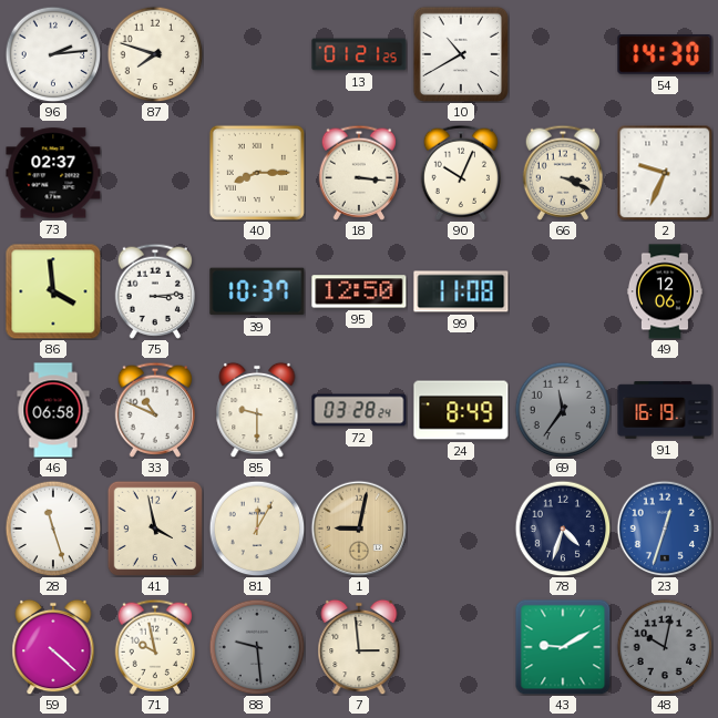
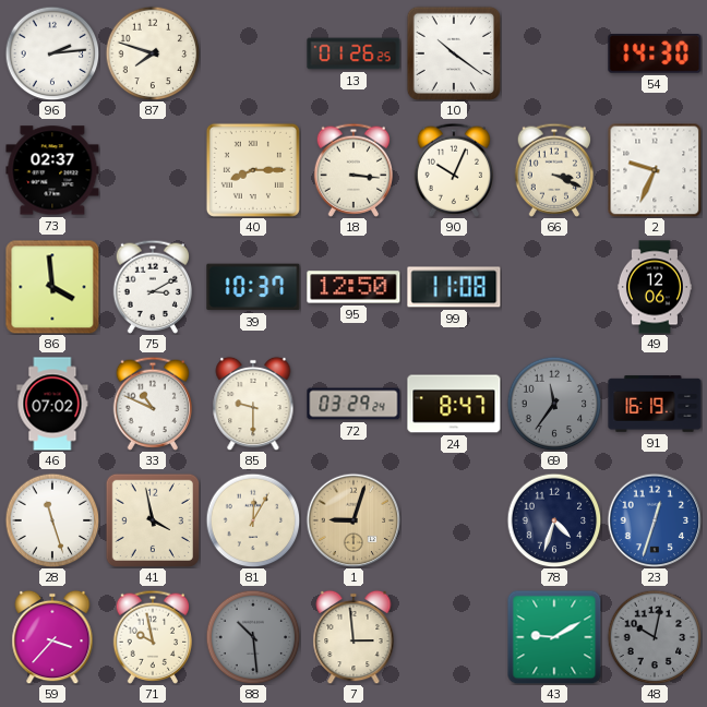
13: 01:21 -> 01:26 (353, 53)
10: 10:40 -> 10:21 (453, 52)
75: 3:14 -> 3:10 (153, 287)
46: 06:58 -> 07:02 (52, 404)
72: 03:28 -> 03:29 (353, 404)
24: 8:49 -> 8:47 (454, 404)
1: 9:02 -> 9:03 (353, 520)
59: 4:22 -> 3:37 (52, 637)
88: 9:29 -> 10:29 (253, 637)
